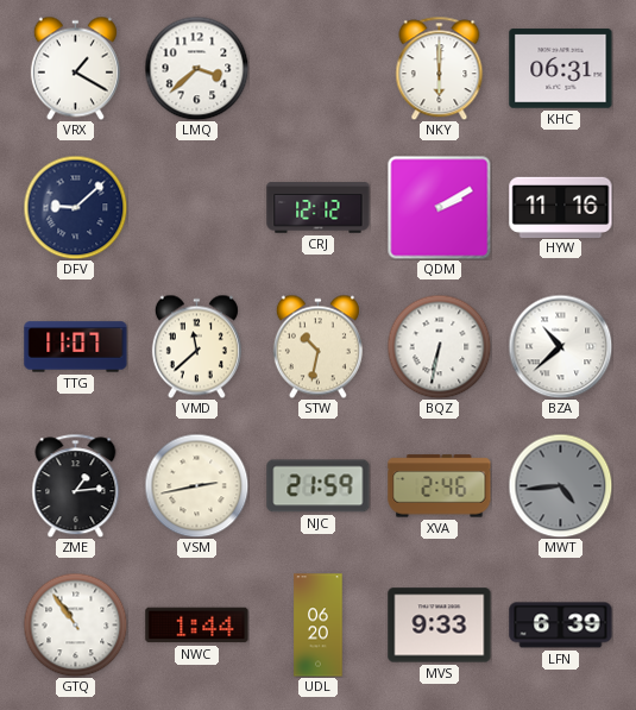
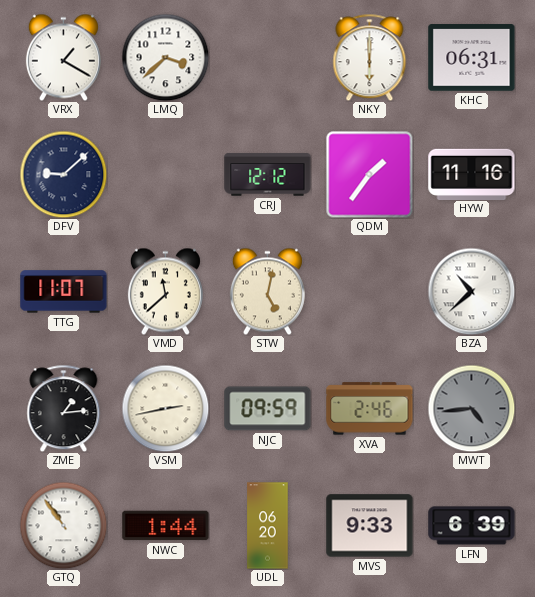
QDM: 2:10 -> 1:36 (369, 174)
STW: 10:32 -> 5:02 (267, 291)
BQZ: 6:32 -> none (439, 346)
NJC: 21:59 -> 09:59 (268, 409)
